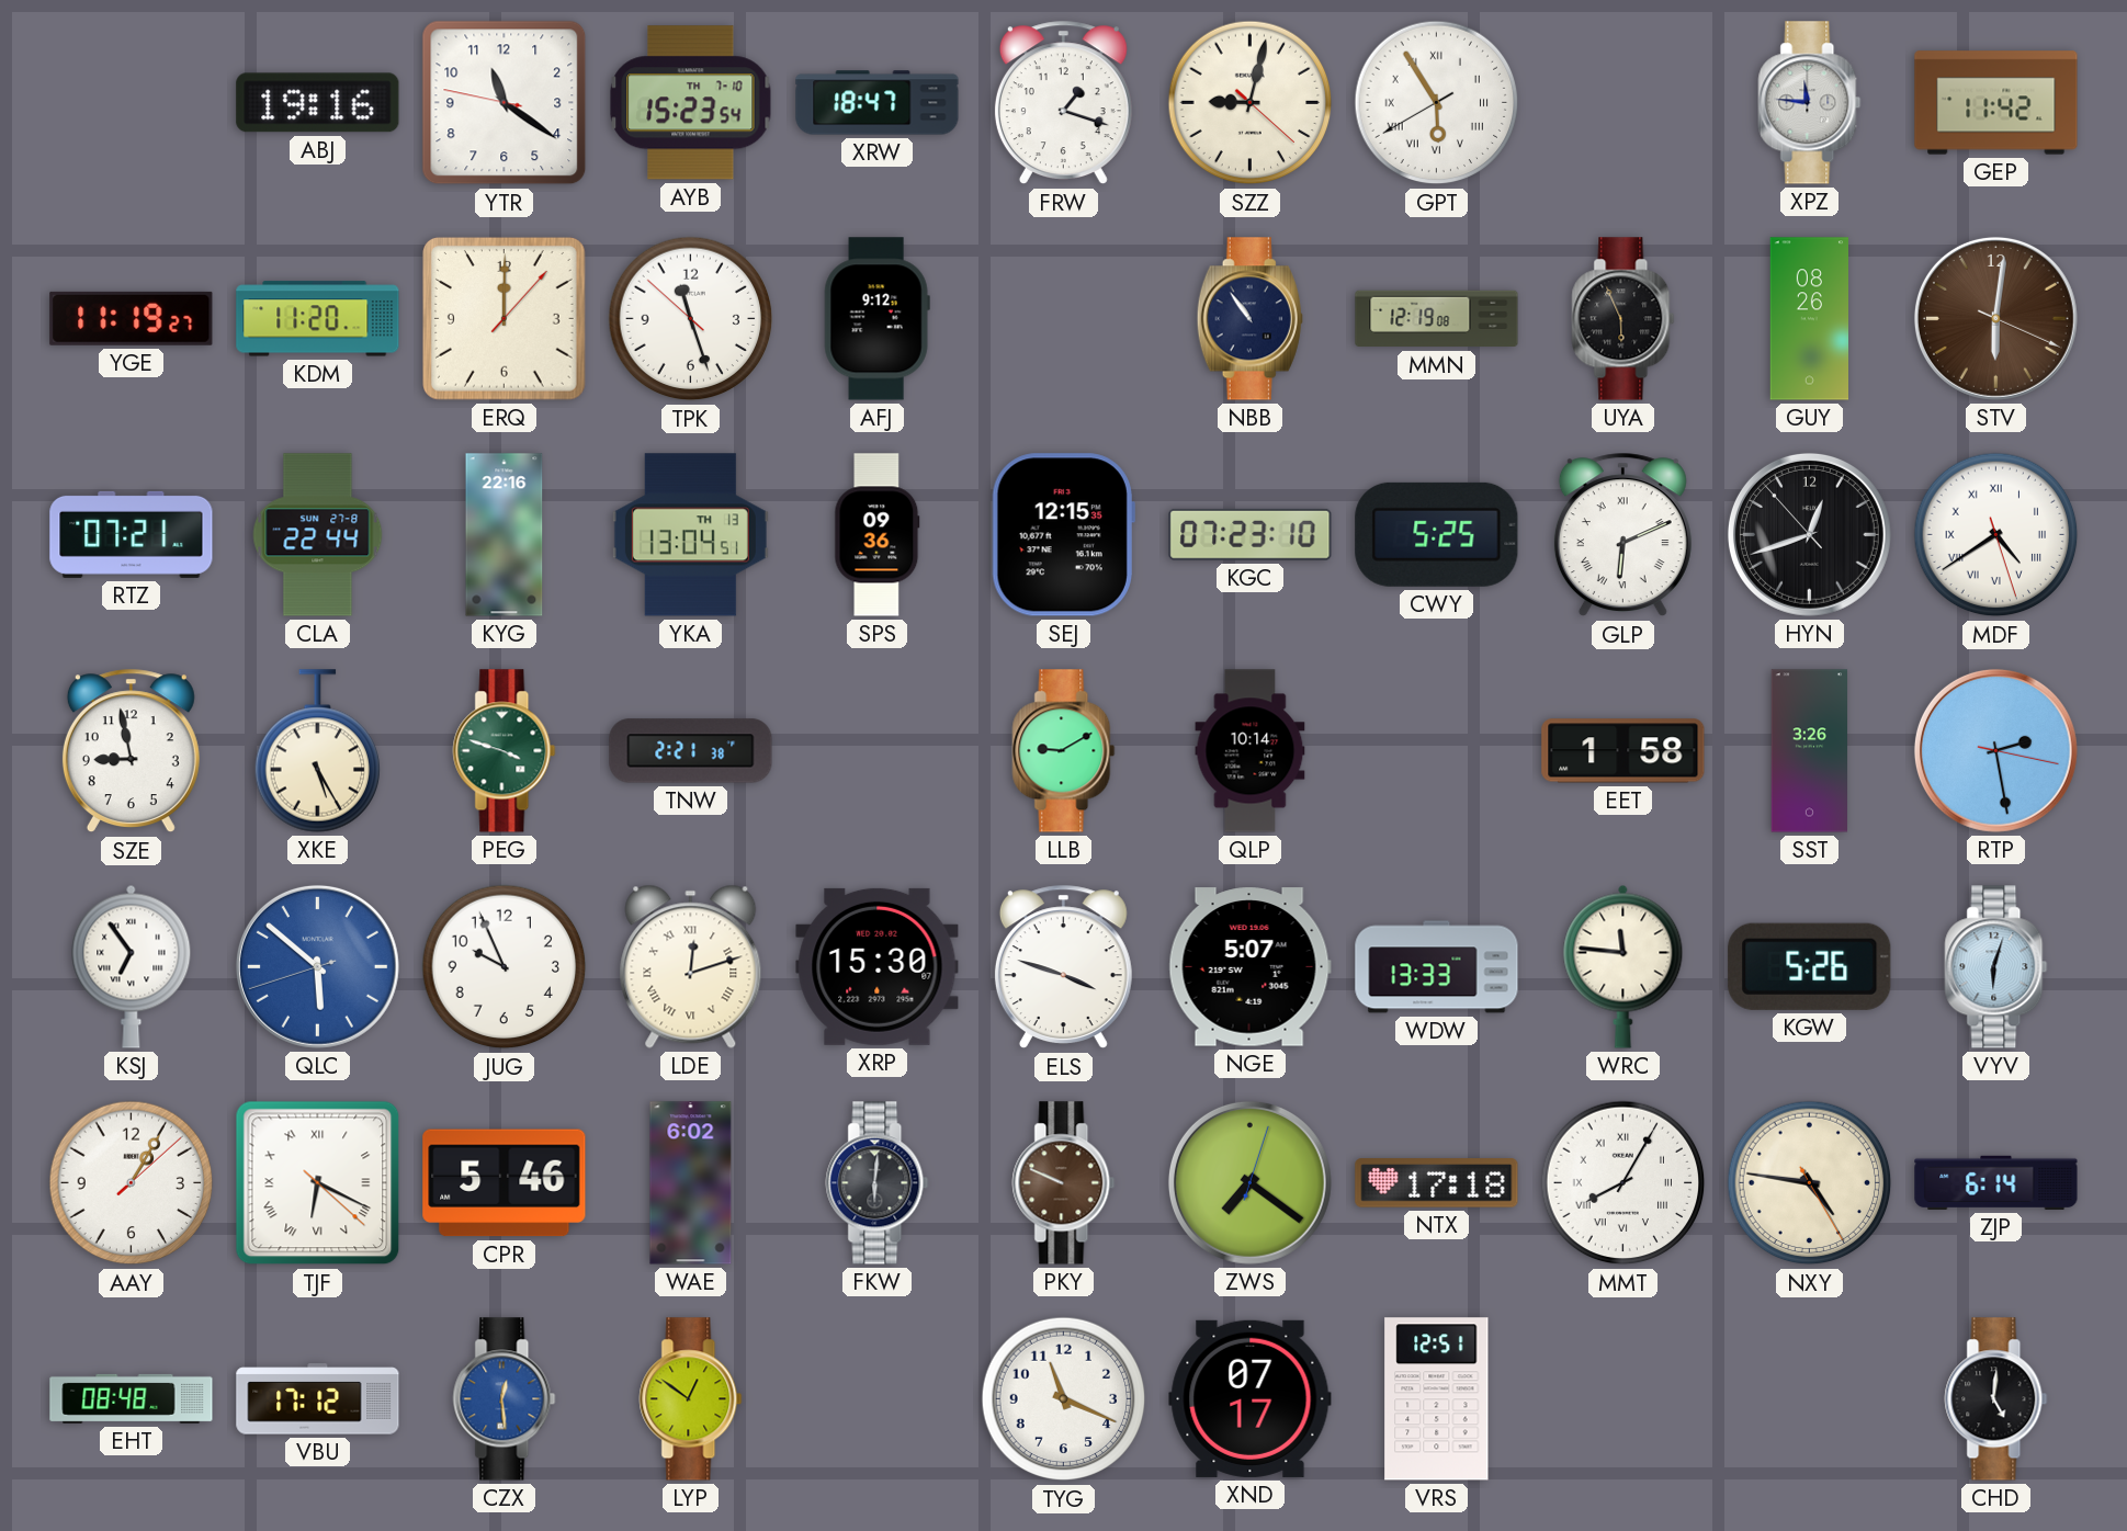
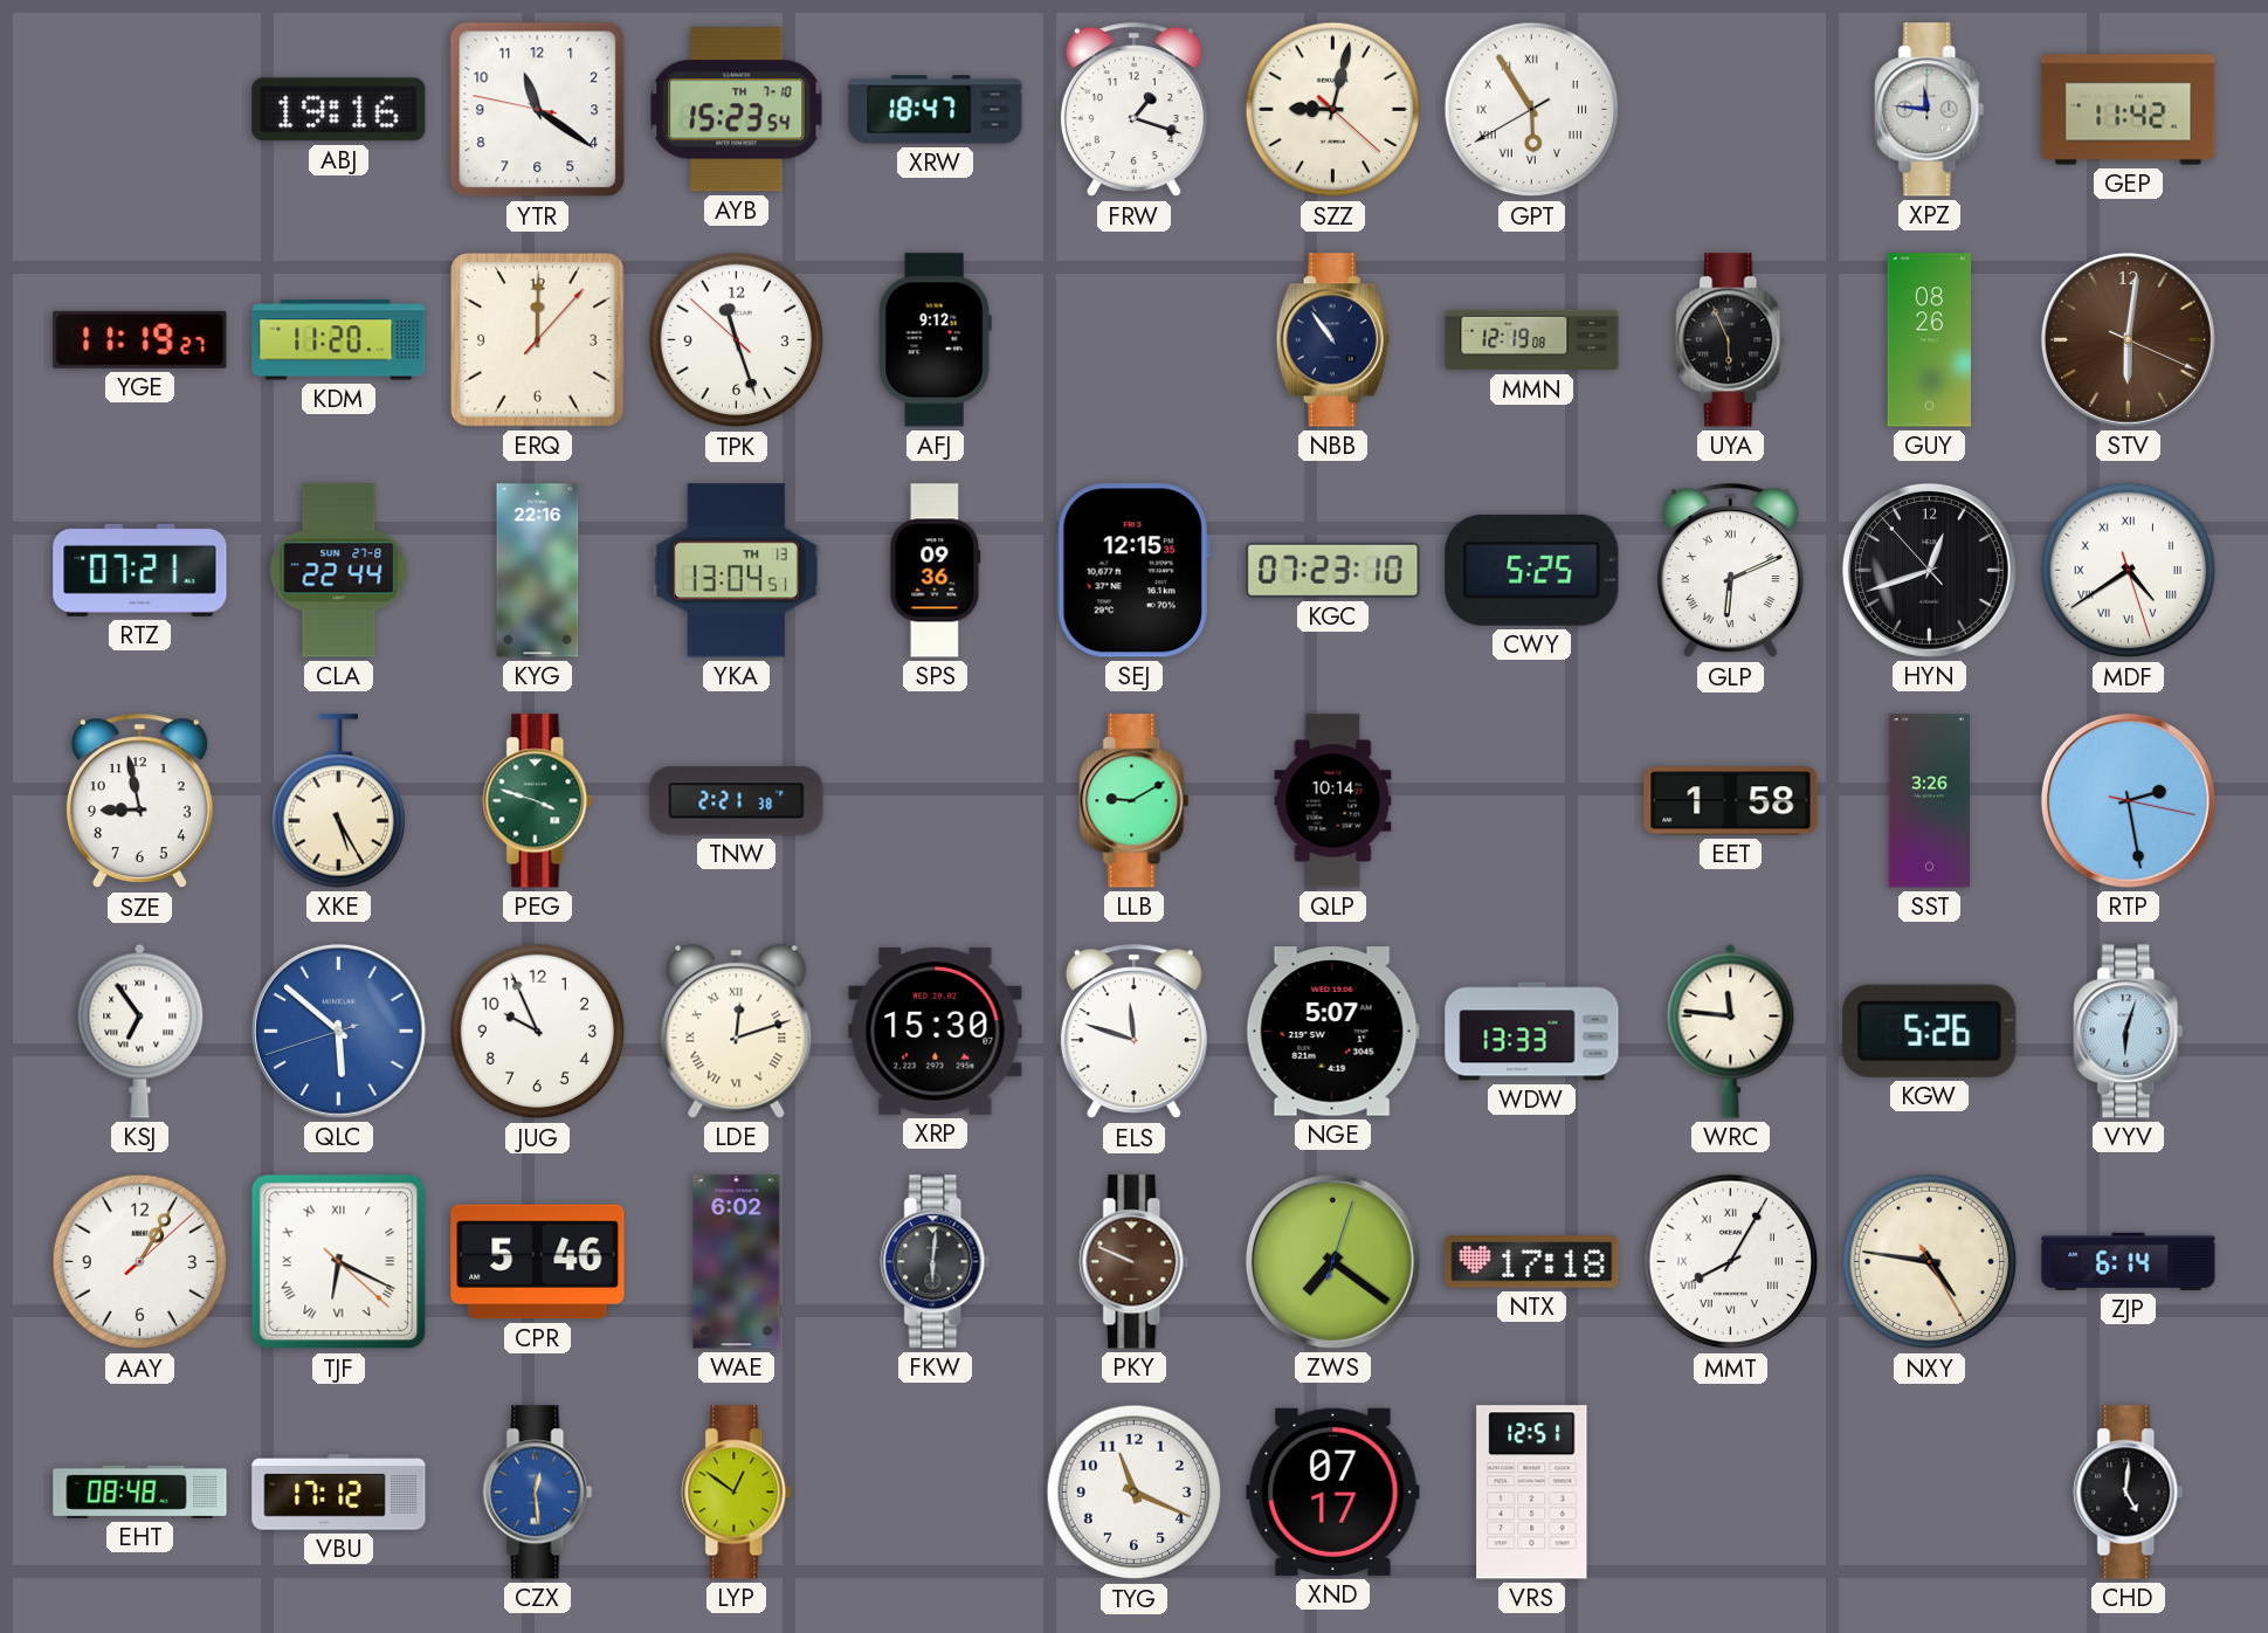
ELS: 3:48 -> 11:48 (1133, 1032)
